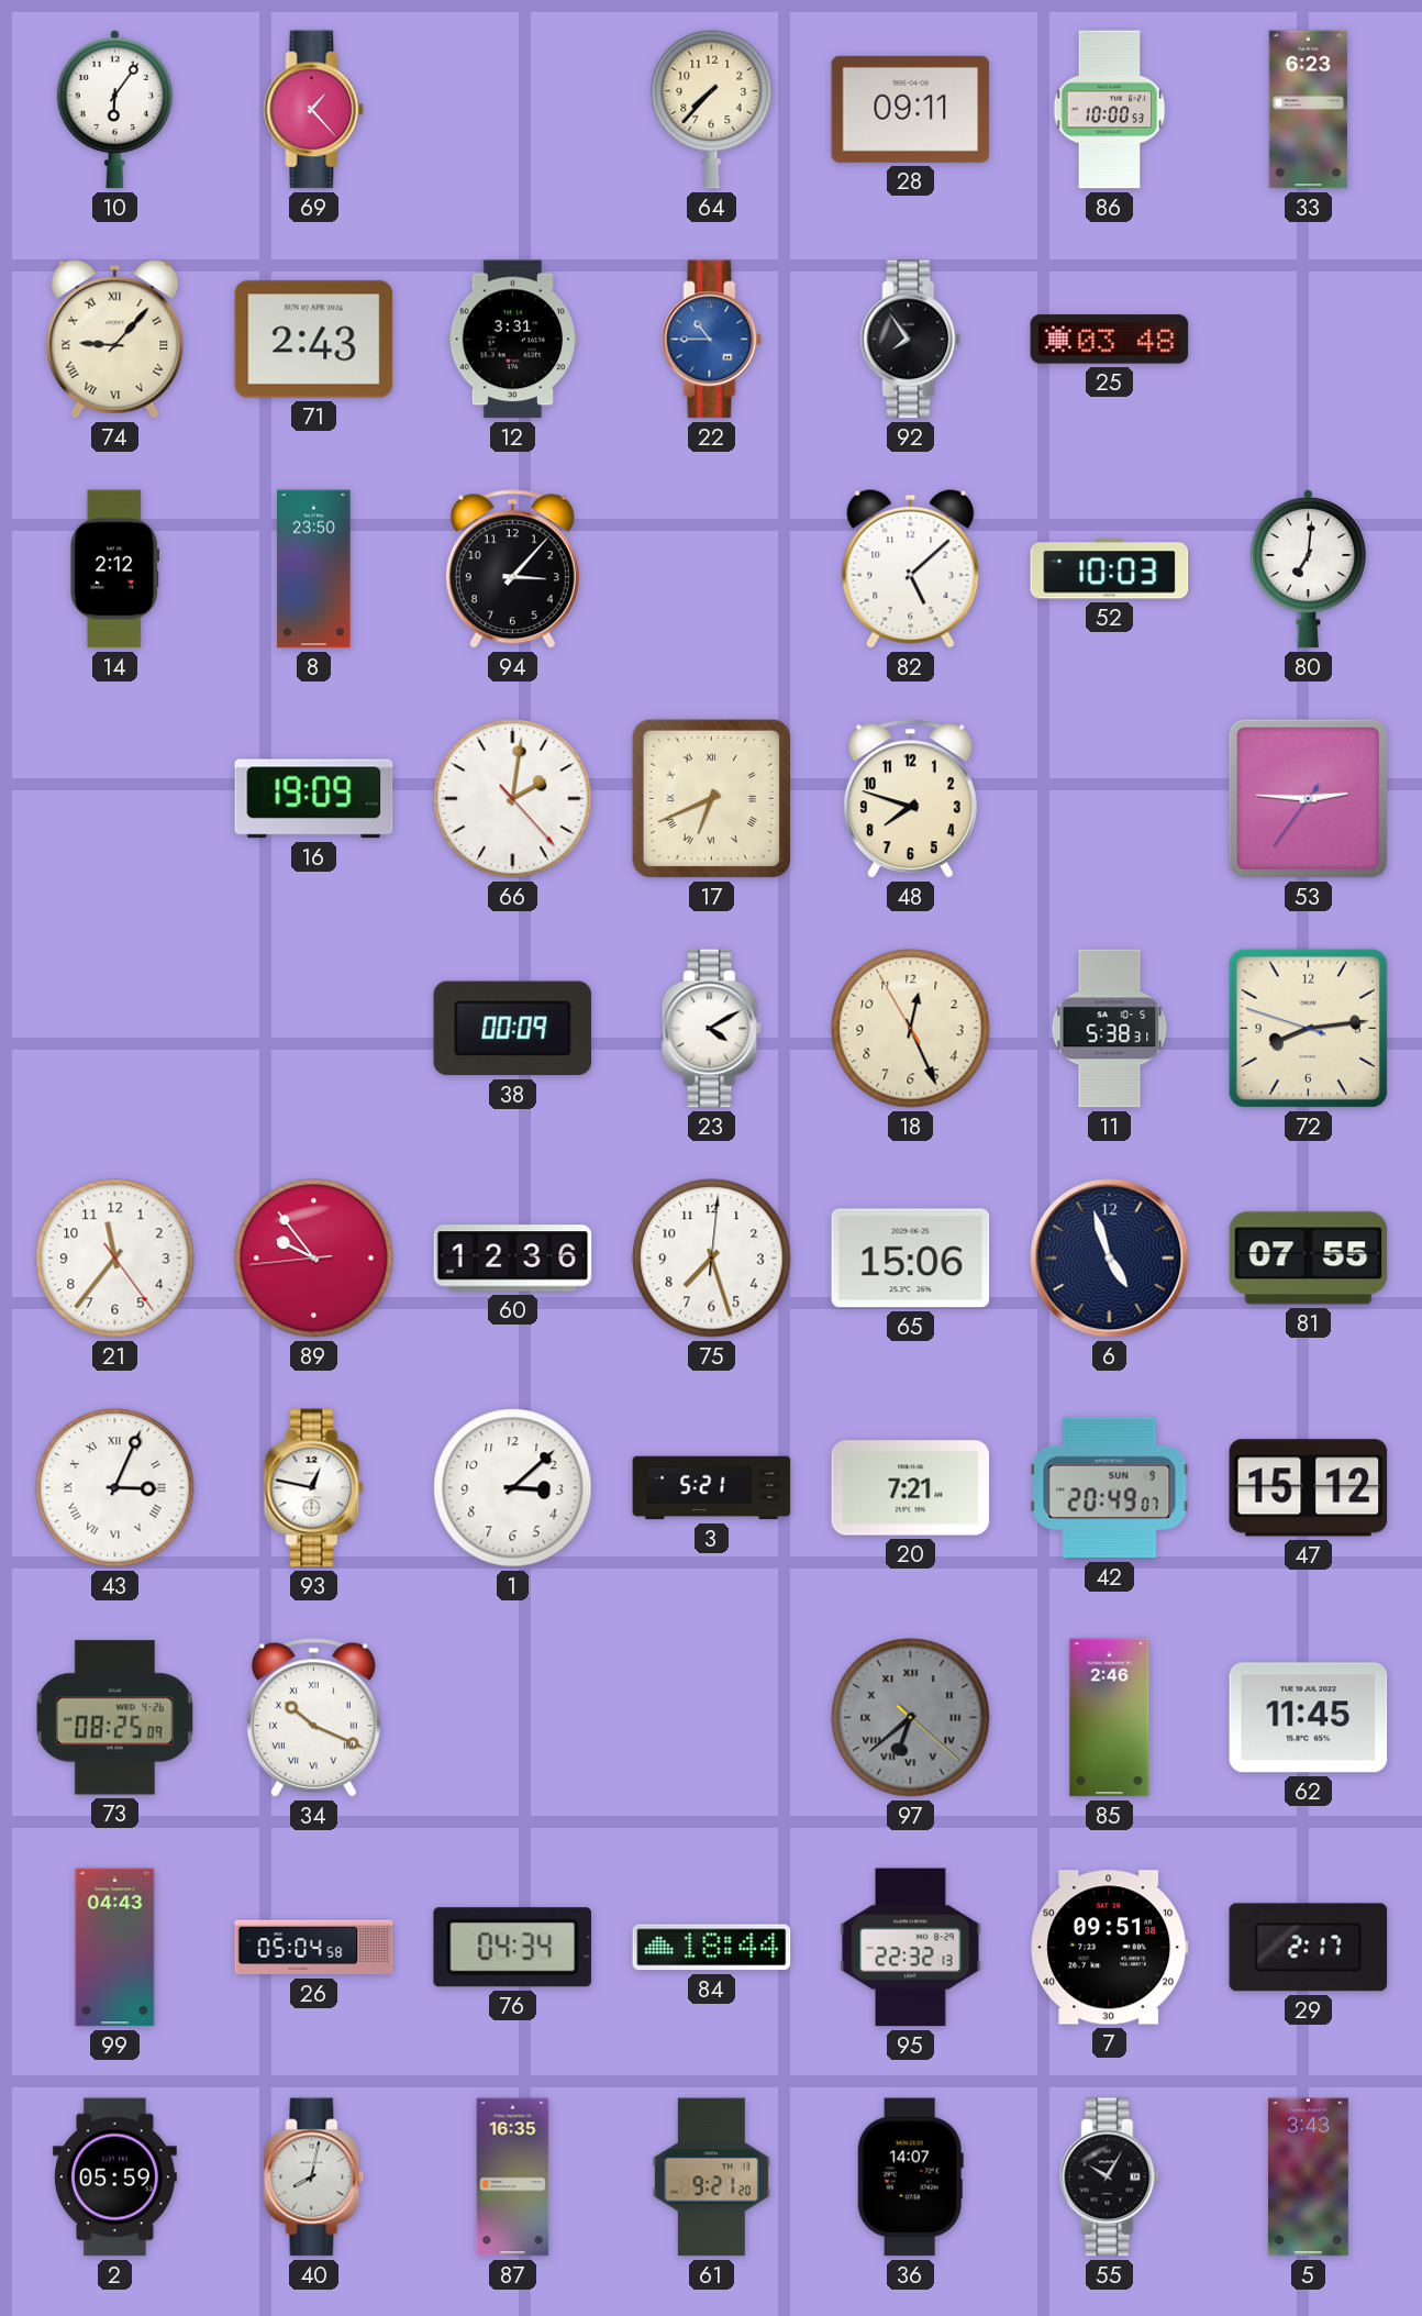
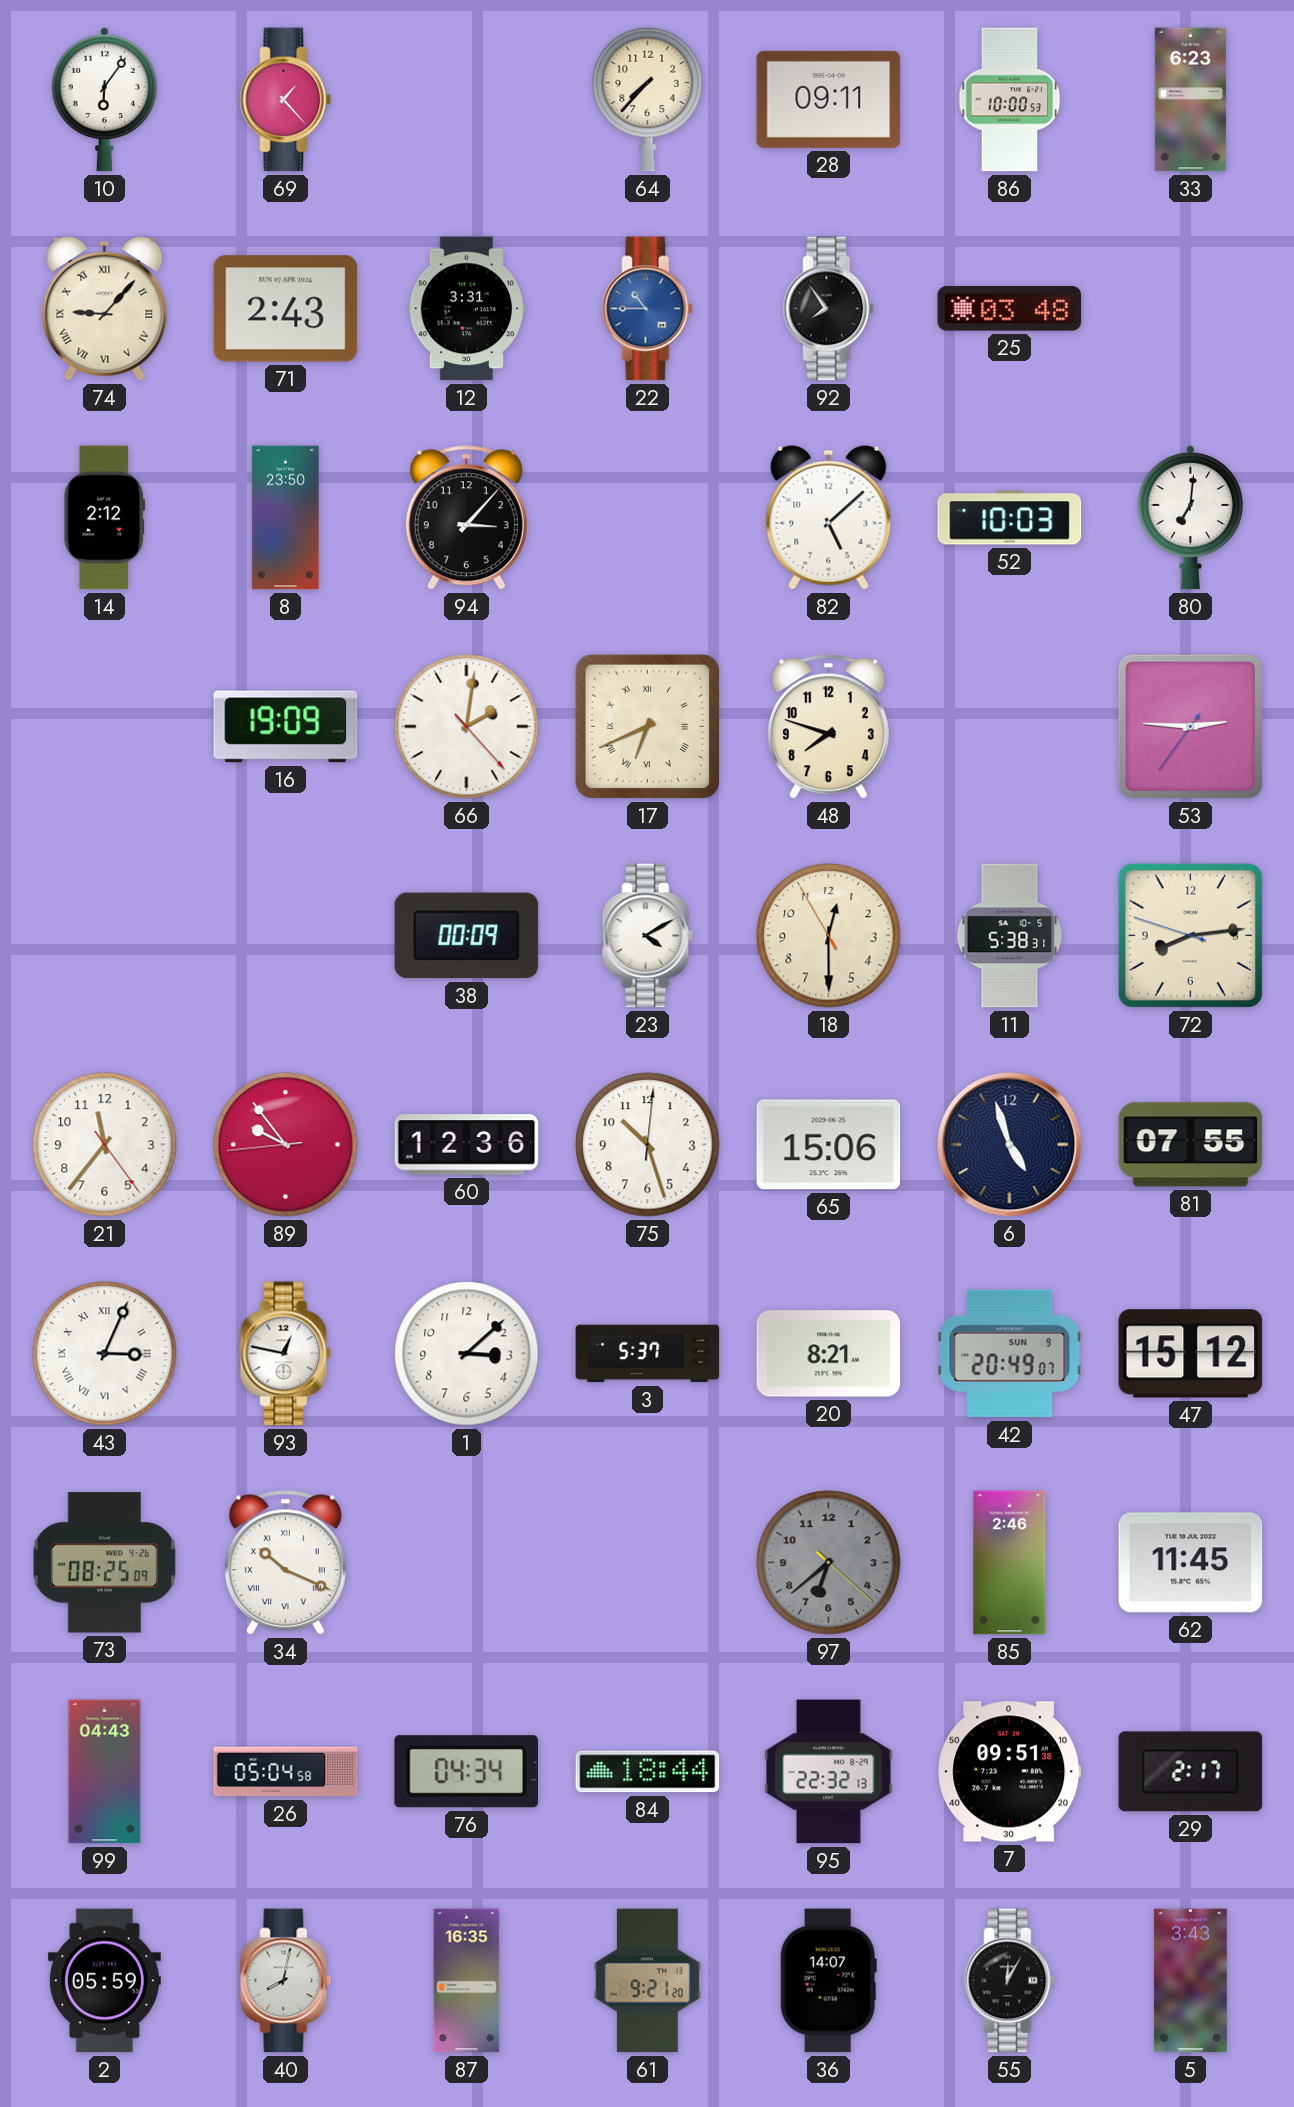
18: 12:25 -> 12:29 (829, 936)
75: 7:27 -> 10:27 (648, 1145)
3: 5:21 -> 5:37 (648, 1354)
20: 7:21 -> 8:21 (829, 1354)
97 numerals: Roman -> Arabic (829, 1563)
55: 10:05 -> 12:05 (1010, 1981)
